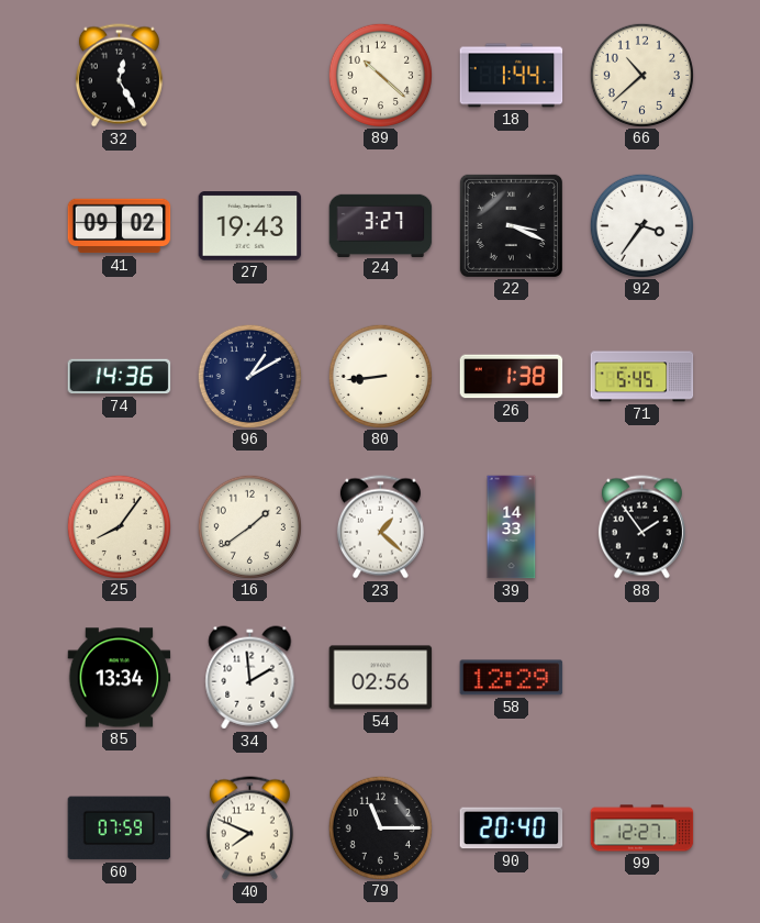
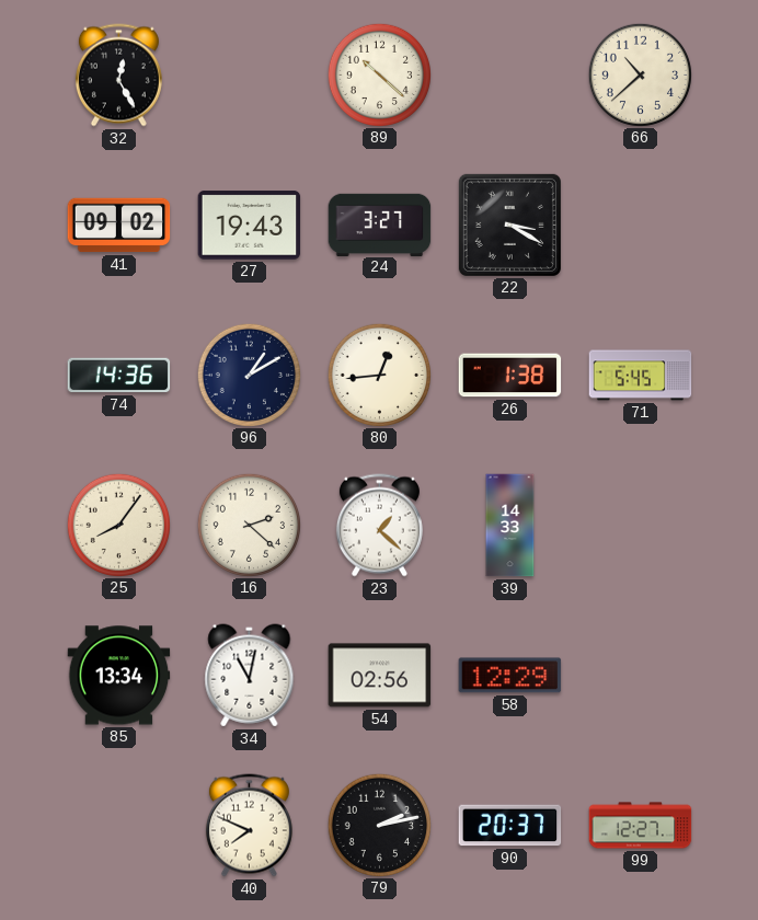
18: 1:44 -> none (512, 76)
22: 3:19 -> 3:20 (509, 225)
92: 3:36 -> none (641, 225)
80: 8:44 -> 12:44 (379, 375)
16: 1:39 -> 2:22 (249, 525)
88: 1:54 -> none (641, 527)
34: 1:59 -> 11:02 (250, 676)
60: 07:59 -> none (120, 829)
79: 11:15 -> 2:13 (379, 825)
90: 20:40 -> 20:37 (510, 826)
